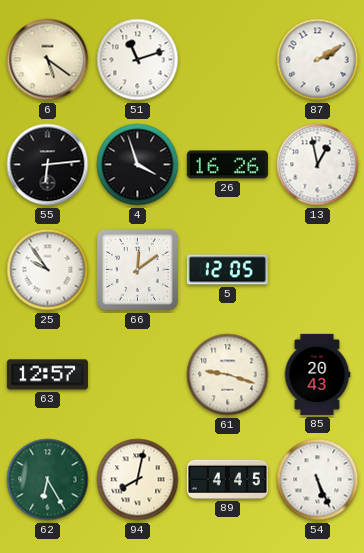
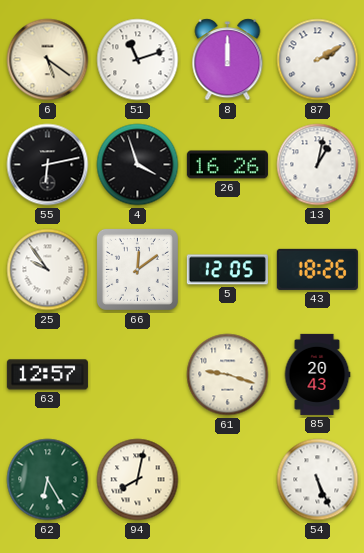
8: none -> 12:00 (228, 60)
55: 6:14 -> 6:13 (48, 165)
13: 12:58 -> 1:02 (318, 165)
43: none -> 18:26 (317, 269)
89: 4:45 -> none (227, 479)
